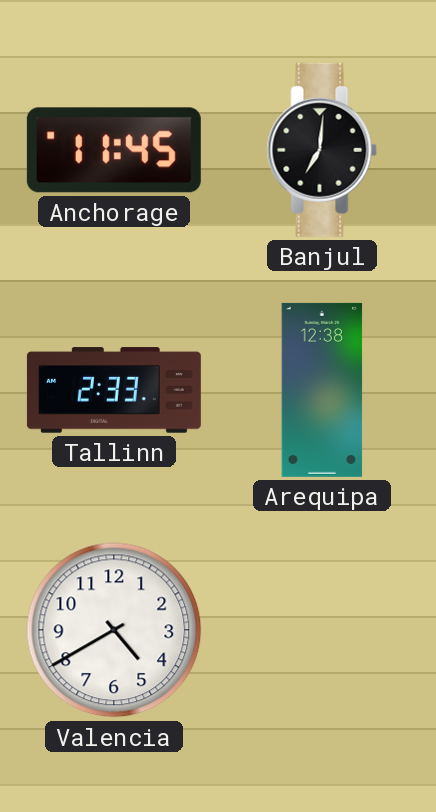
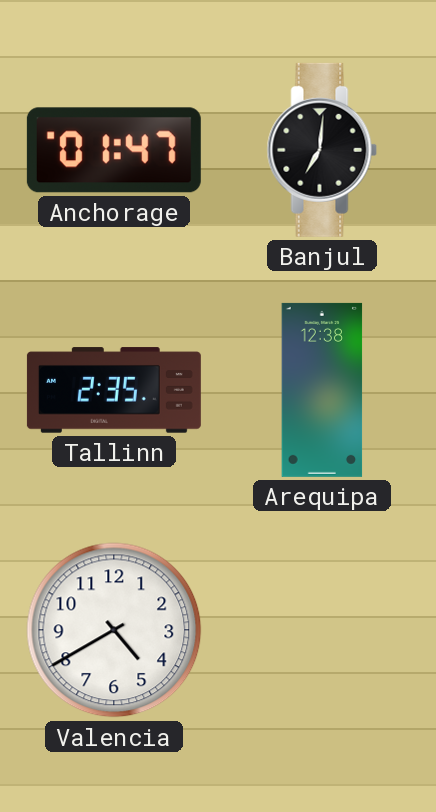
Anchorage: 11:45 -> 01:47 (114, 150)
Tallinn: 2:33 -> 2:35 (114, 390)
